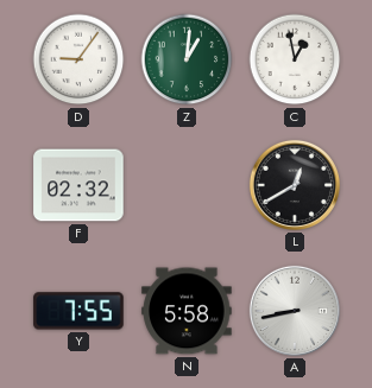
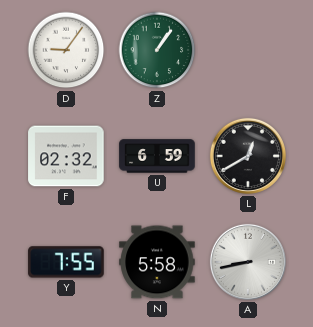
Z: 1:01 -> 1:06 (157, 50)
C: 12:58 -> none (295, 59)
U: none -> 6:59 (157, 156)
